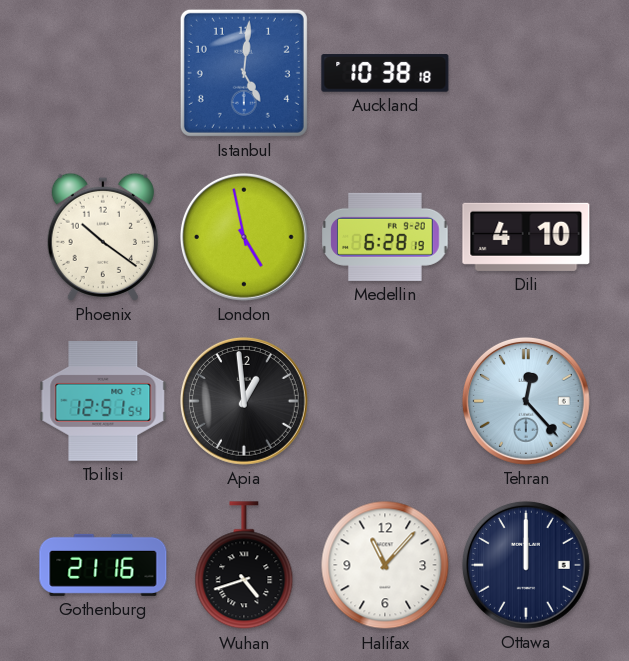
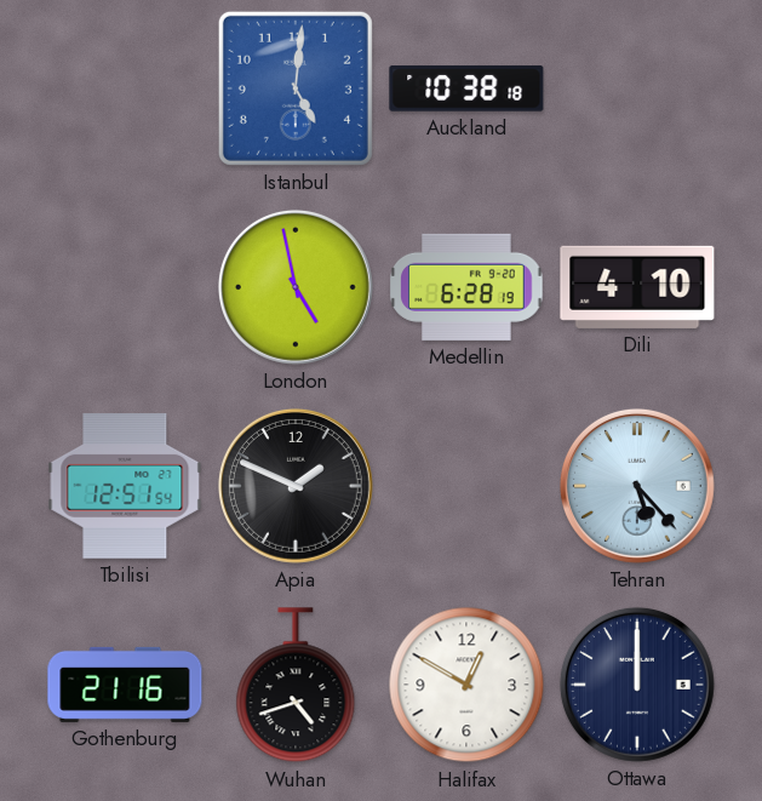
Phoenix: 10:21 -> none (103, 237)
Apia: 12:59 -> 1:49 (296, 486)
Tehran: 12:23 -> 5:23 (637, 486)
Halifax: 11:07 -> 12:50 (466, 685)
